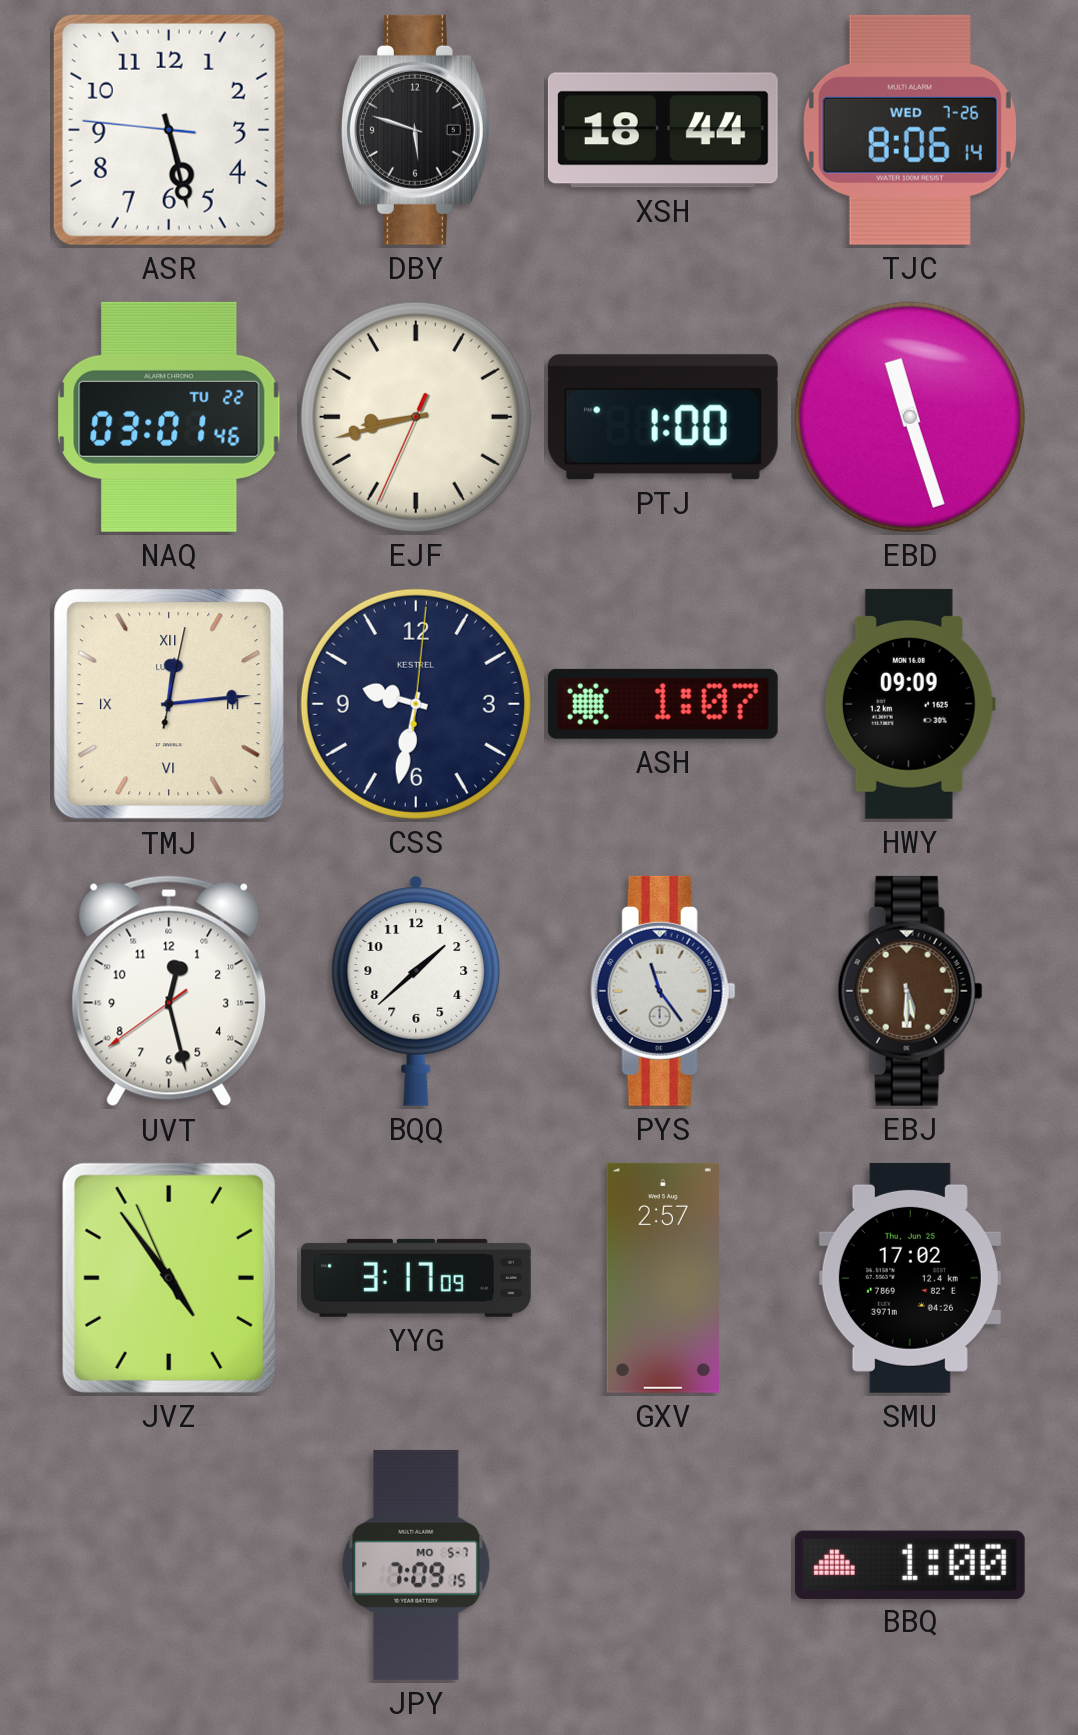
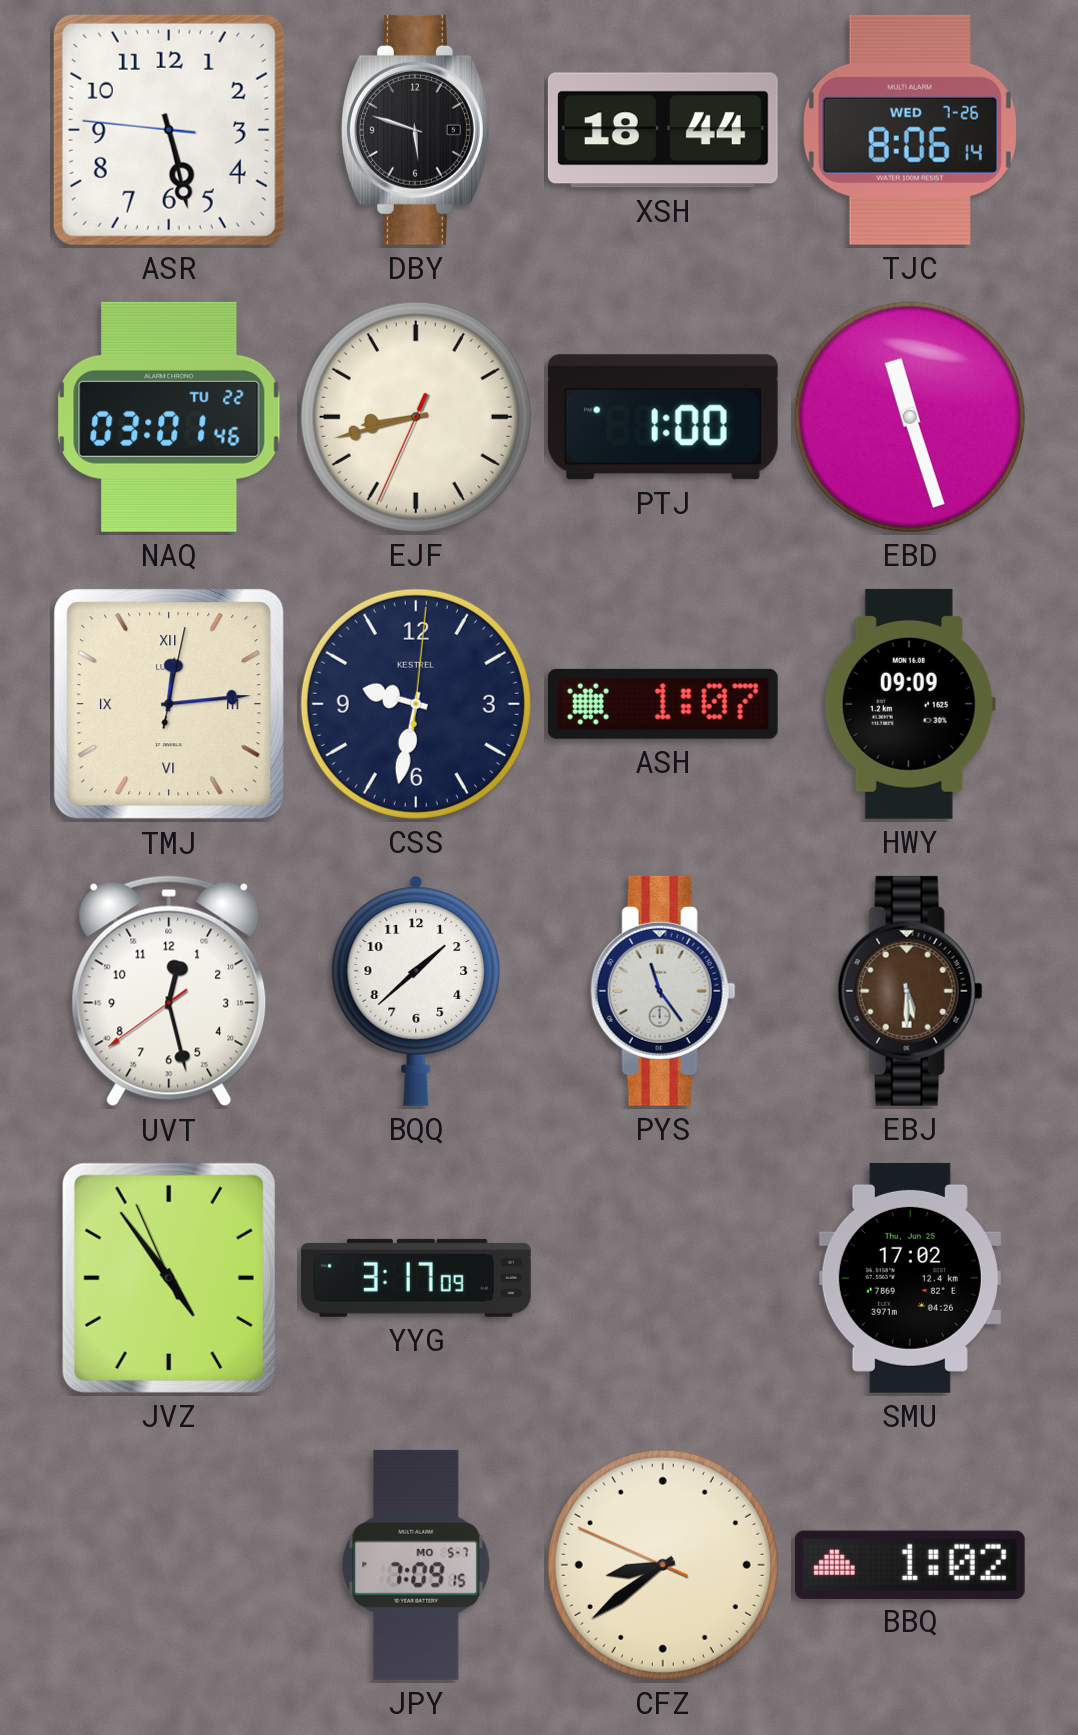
GXV: 2:57 -> none (663, 1278)
CFZ: none -> 8:38 (663, 1565)
BBQ: 1:00 -> 1:02 (910, 1564)
